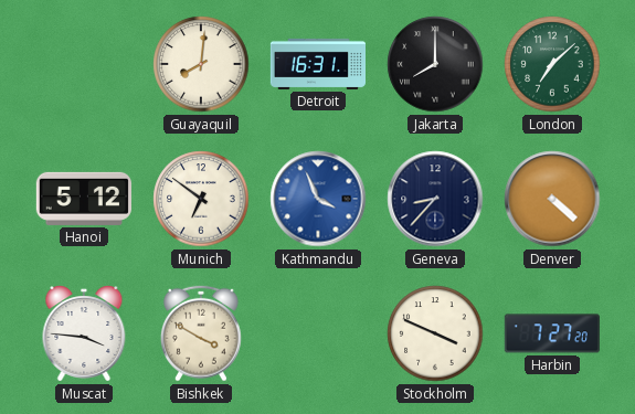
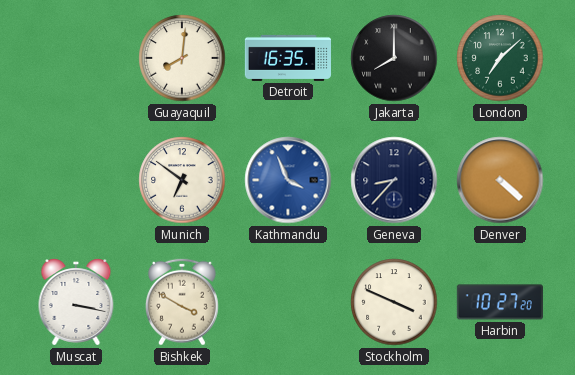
Detroit: 16:31 -> 16:35 (287, 58)
Hanoi: 5:12 -> none (84, 199)
Muscat: 3:46 -> 3:17 (76, 302)
Harbin: 7:27 -> 10:27 (500, 302)
